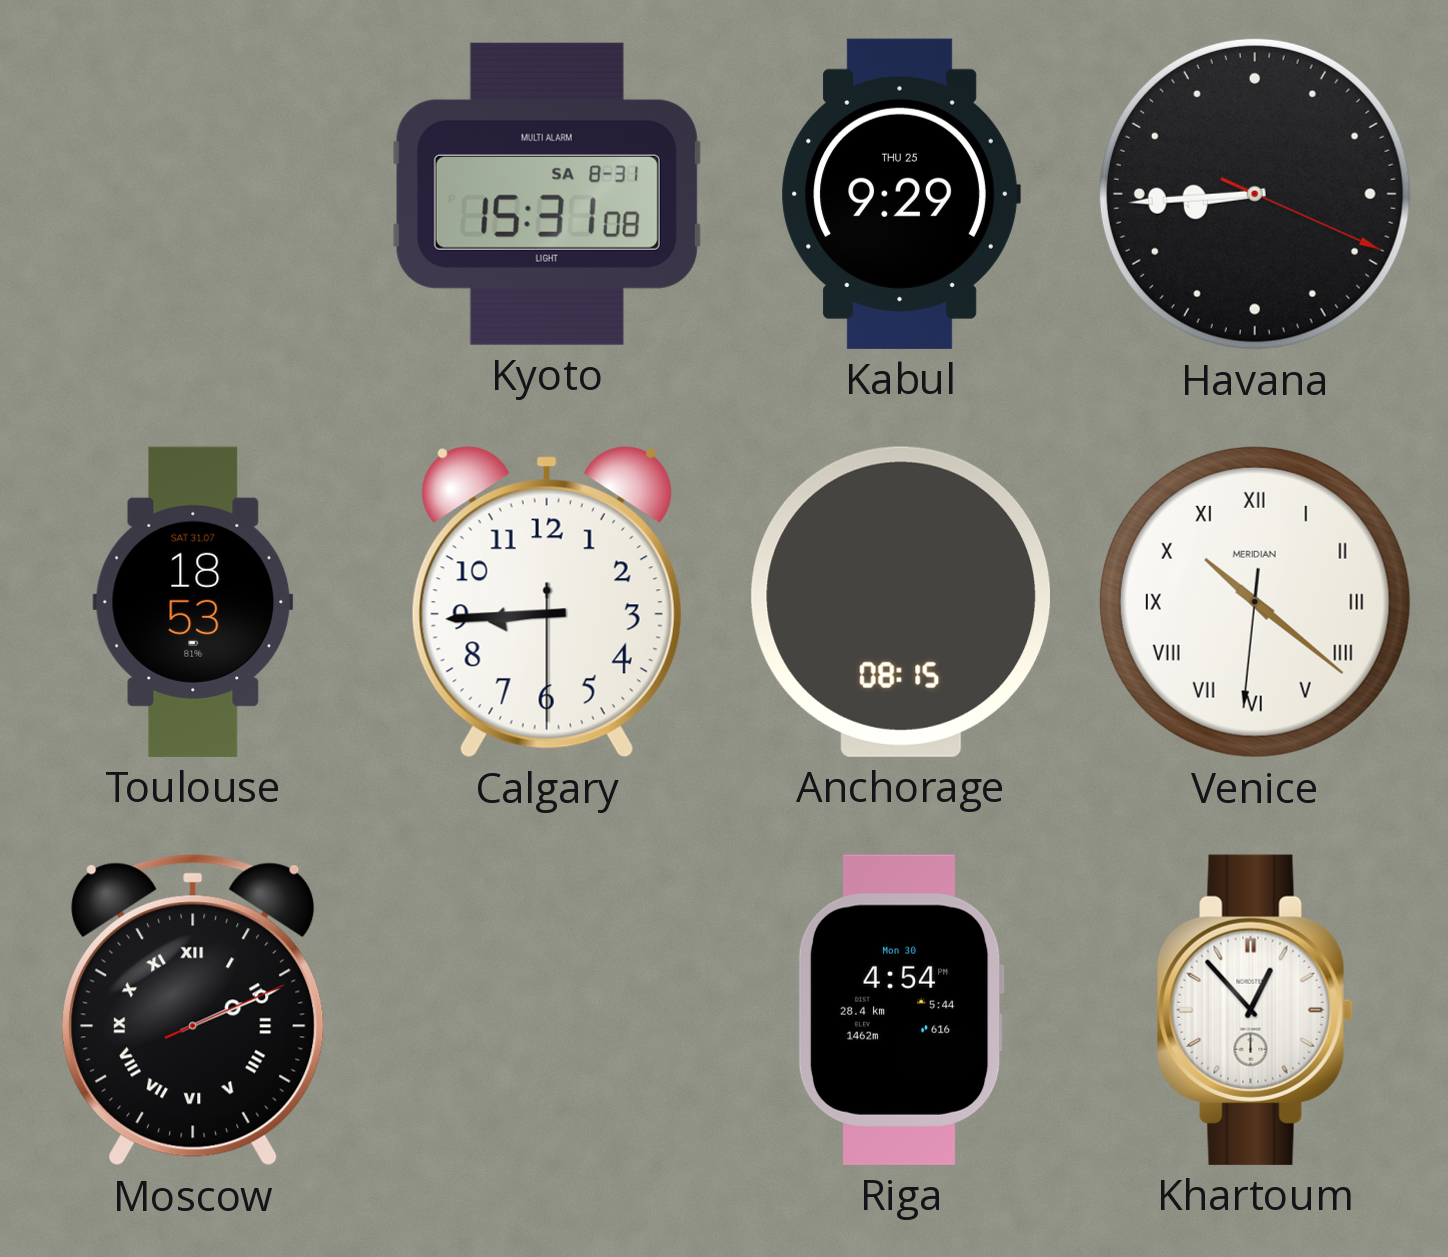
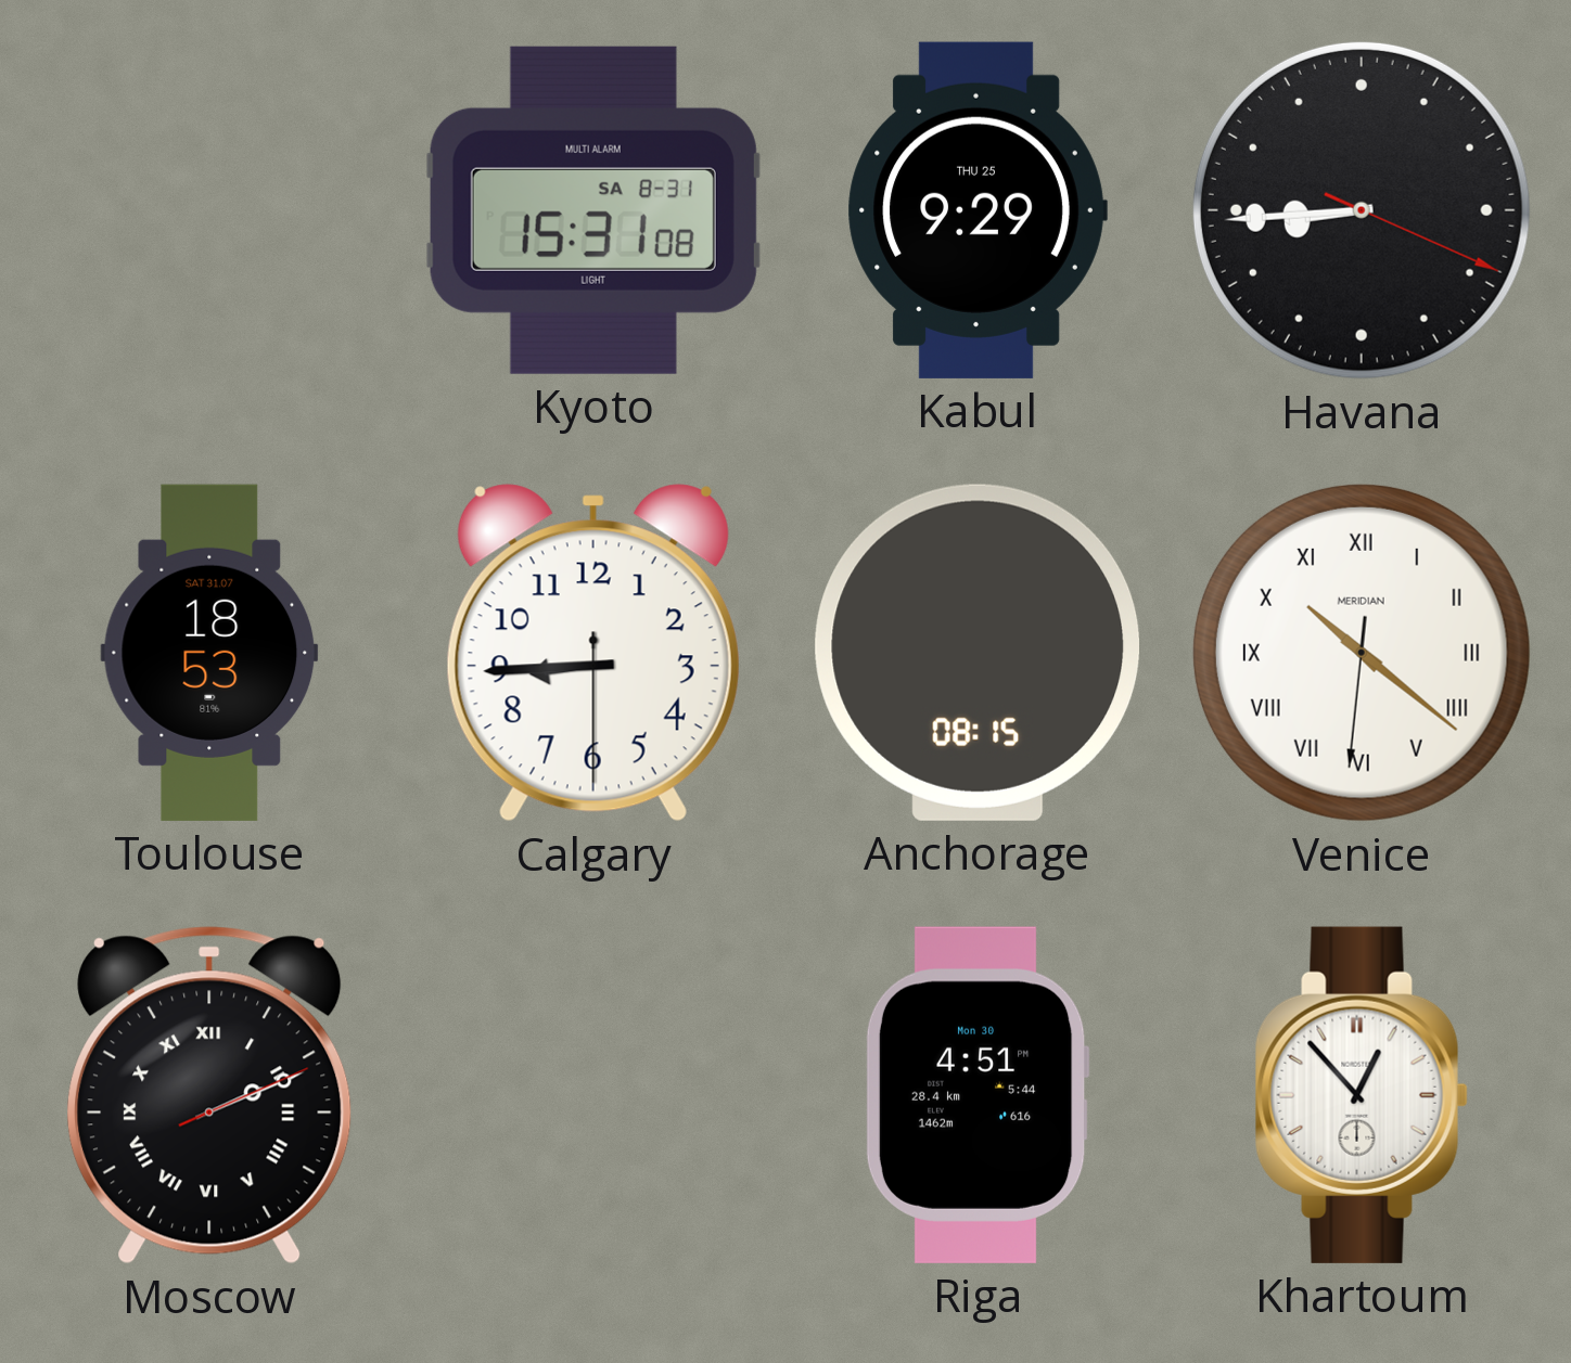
Riga: 4:54 -> 4:51 (978, 1095)
